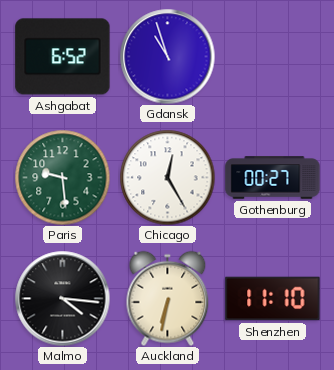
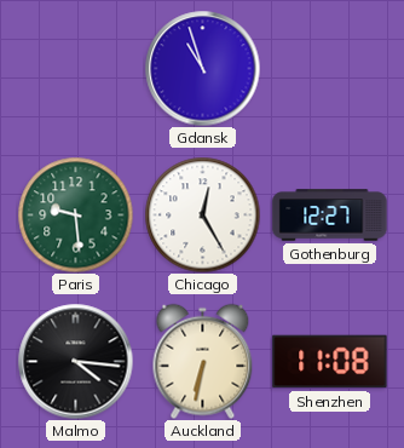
Ashgabat: 6:52 -> none (63, 57)
Gothenburg: 00:27 -> 12:27 (330, 216)
Shenzhen: 11:10 -> 11:08 (330, 362)
